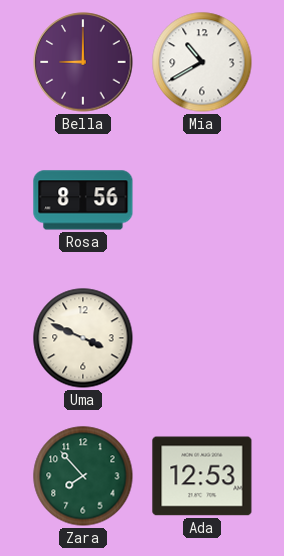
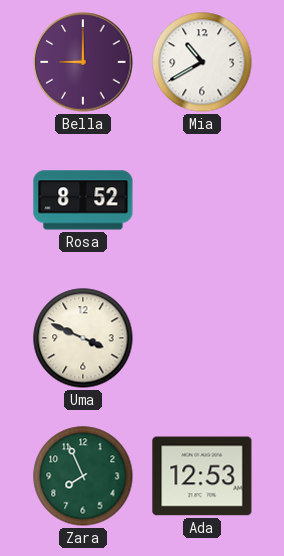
Rosa: 8:56 -> 8:52 (83, 200)
Zara: 7:53 -> 7:56 (83, 476)
